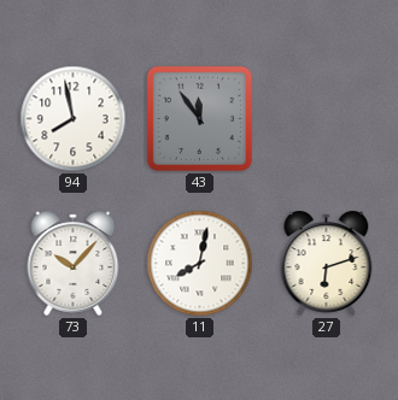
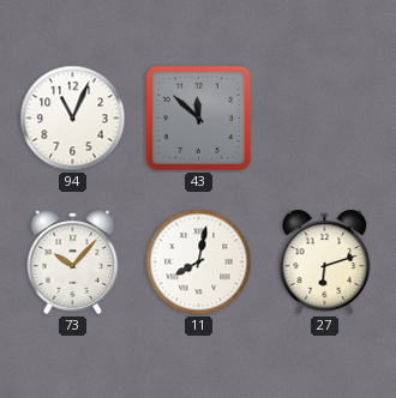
94: 7:58 -> 11:04 (73, 119)
43: 11:54 -> 11:52 (198, 117)
